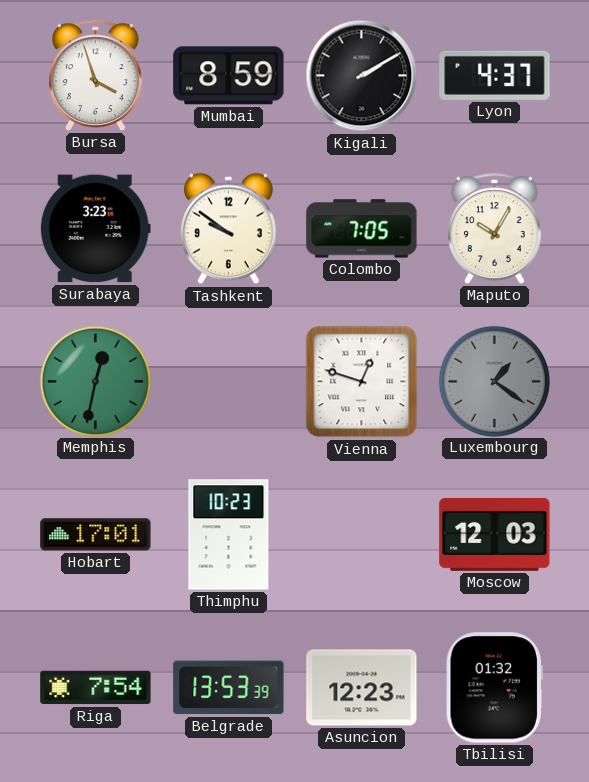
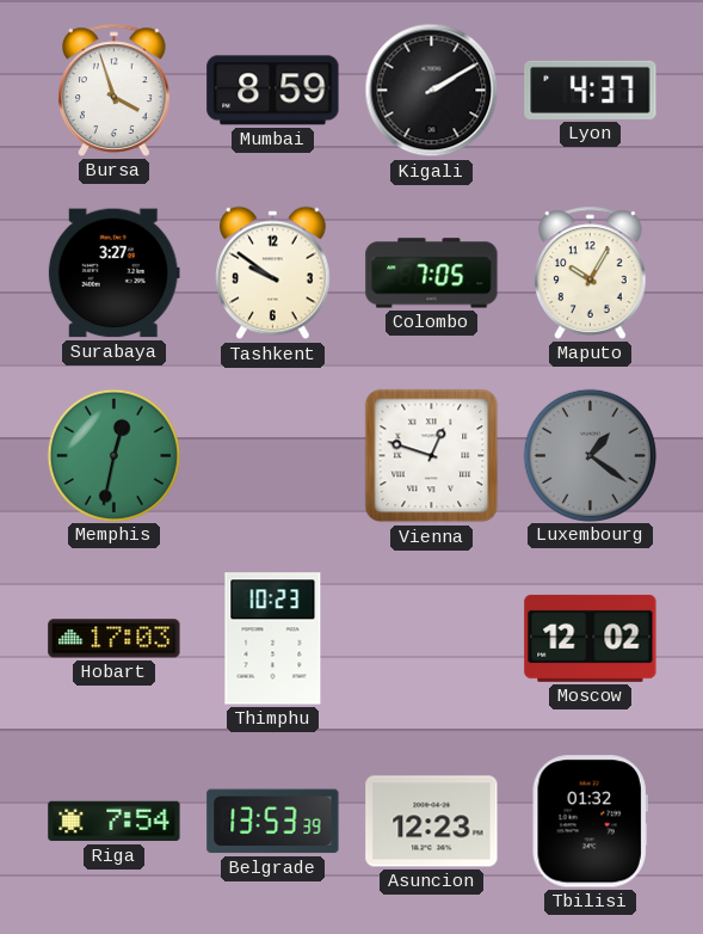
Surabaya: 3:23 -> 3:27 (113, 274)
Hobart: 17:01 -> 17:03 (115, 639)
Moscow: 12:03 -> 12:02 (591, 638)
